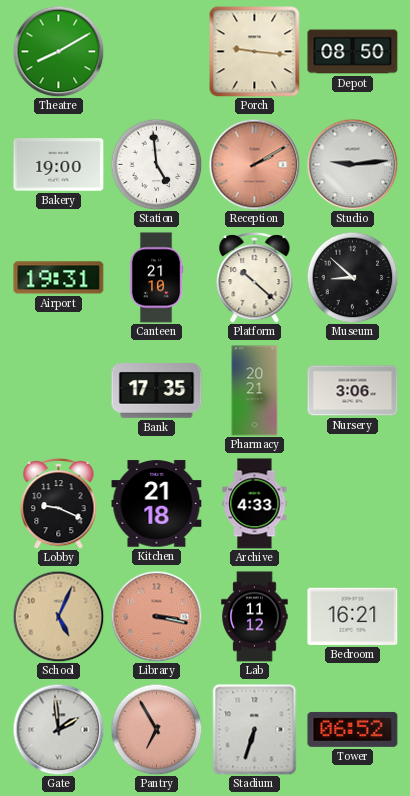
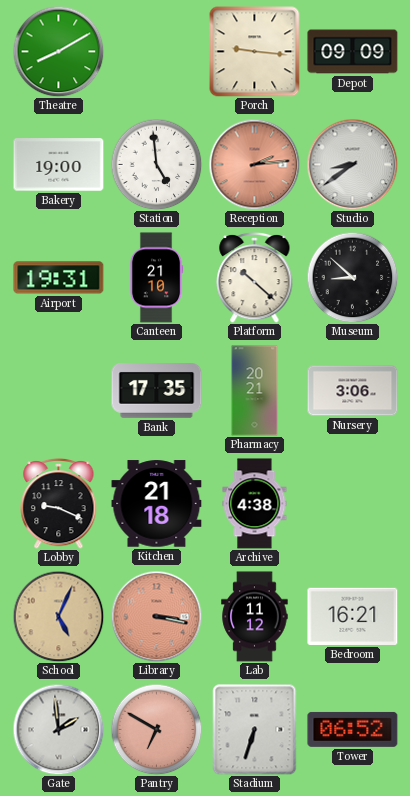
Depot: 08:50 -> 09:09 (353, 52)
Reception: 2:10 -> 2:14 (254, 164)
Studio: 9:14 -> 8:39 (352, 164)
Archive: 4:33 -> 4:38 (255, 504)
Pantry: 6:55 -> 6:50 (156, 729)
